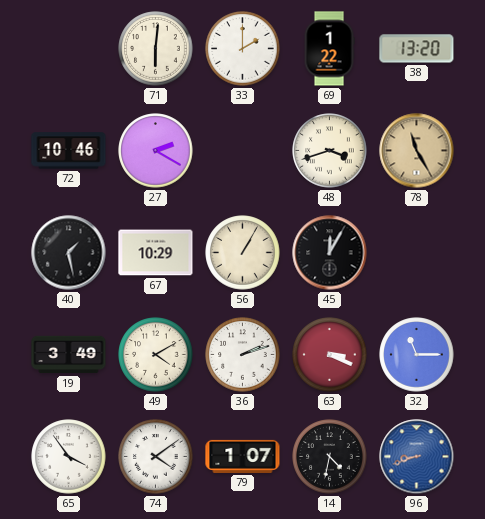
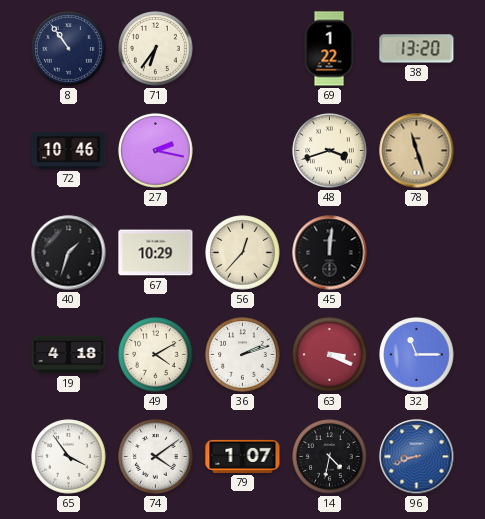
8: none -> 10:54 (69, 49)
71: 6:01 -> 6:36 (156, 49)
33: 2:00 -> none (243, 49)
27: 2:20 -> 2:17 (156, 151)
78: 11:25 -> 11:27 (417, 151)
40: 1:28 -> 1:33 (69, 253)
56: 1:05 -> 12:37 (243, 253)
45: 12:05 -> 12:01 (330, 253)
19: 3:49 -> 4:18 (69, 355)
